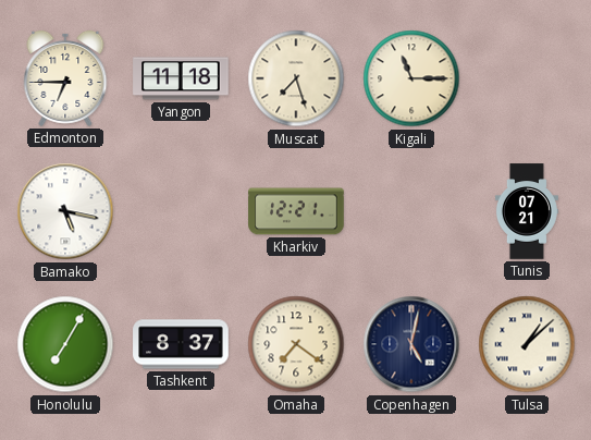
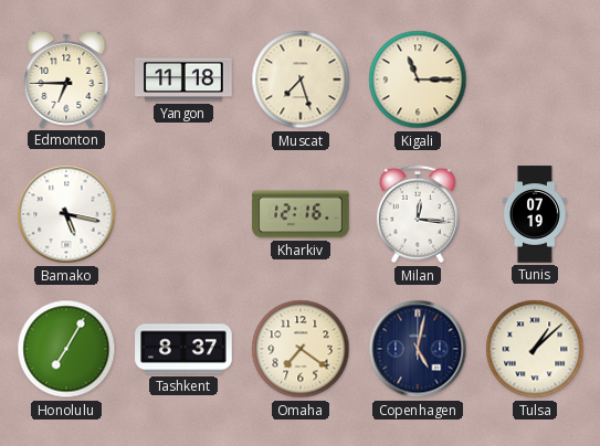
Kharkiv: 12:21 -> 12:16 (301, 214)
Milan: none -> 12:16 (418, 214)
Tunis: 07:21 -> 07:19 (535, 214)
